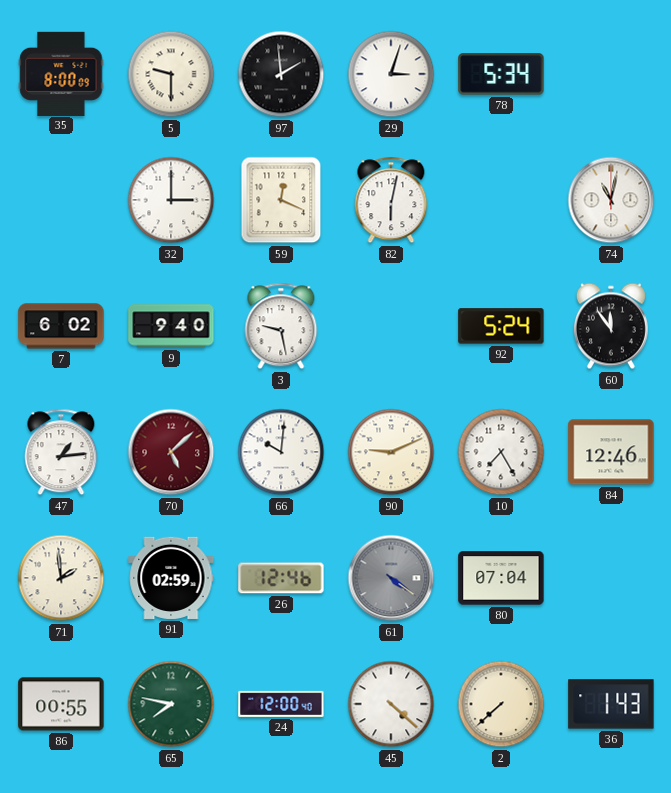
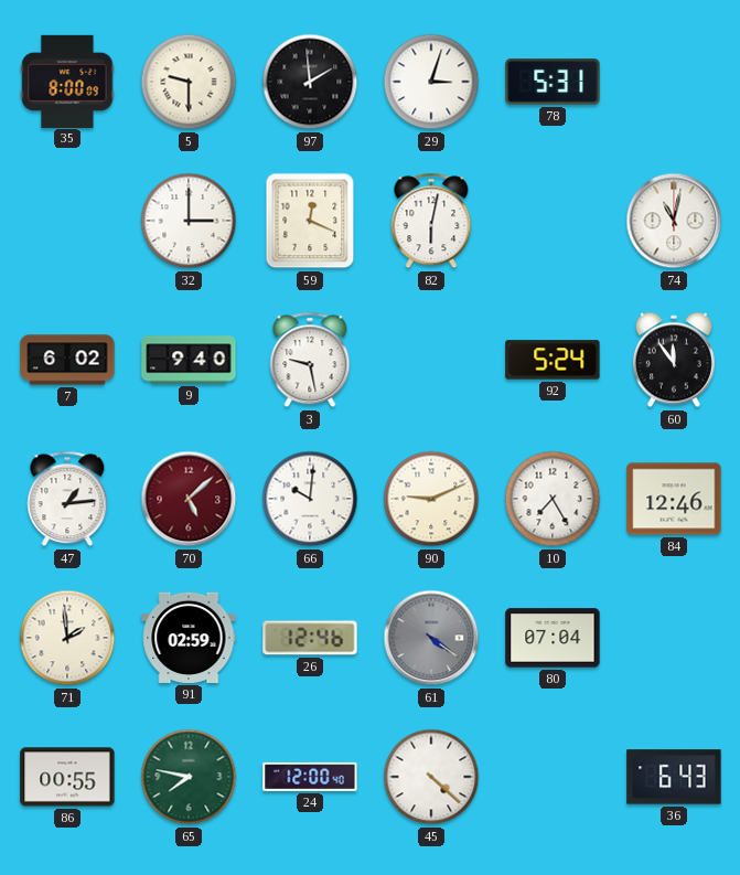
78: 5:34 -> 5:31 (553, 82)
2: 7:38 -> none (501, 704)
36: 1:43 -> 6:43 (674, 777)
